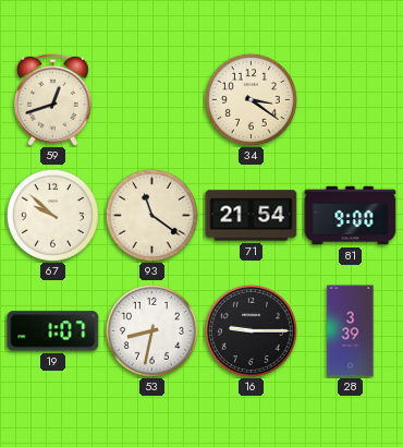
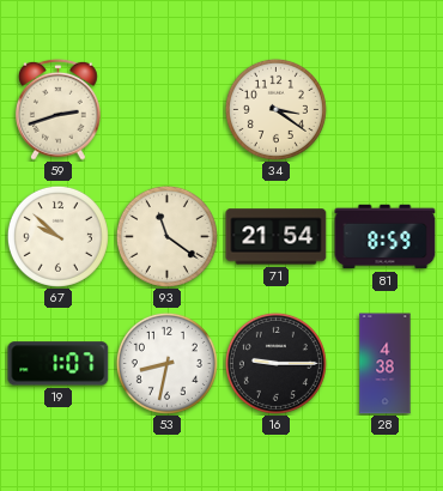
59: 12:42 -> 2:42 (59, 109)
81: 9:00 -> 8:59 (386, 237)
28: 3:39 -> 4:38 (386, 364)
